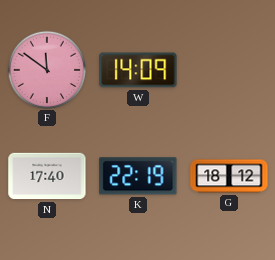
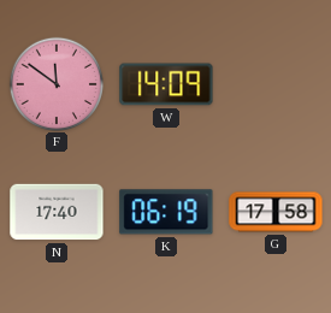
K: 22:19 -> 06:19 (166, 212)
G: 18:12 -> 17:58 (276, 212)
